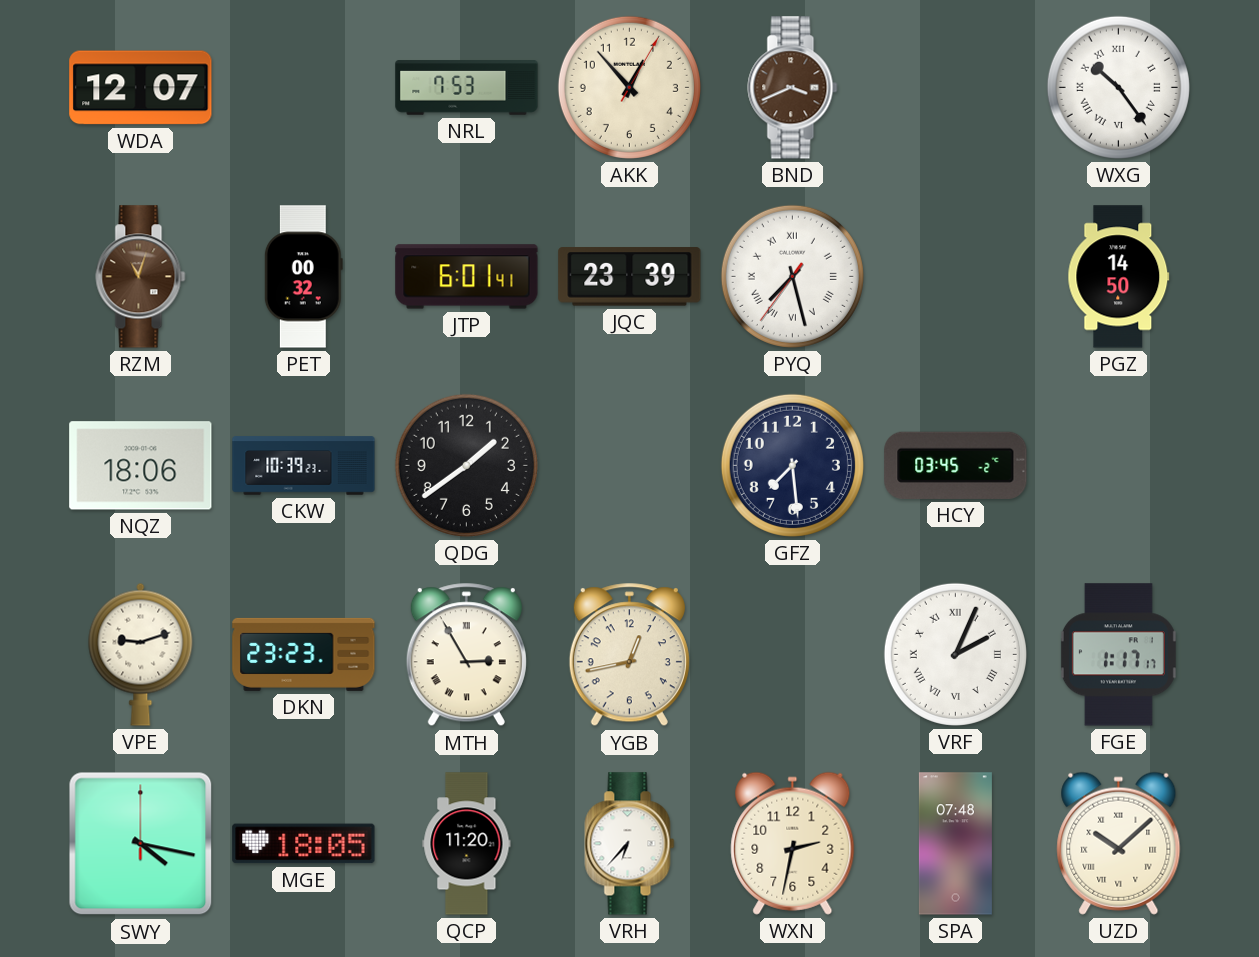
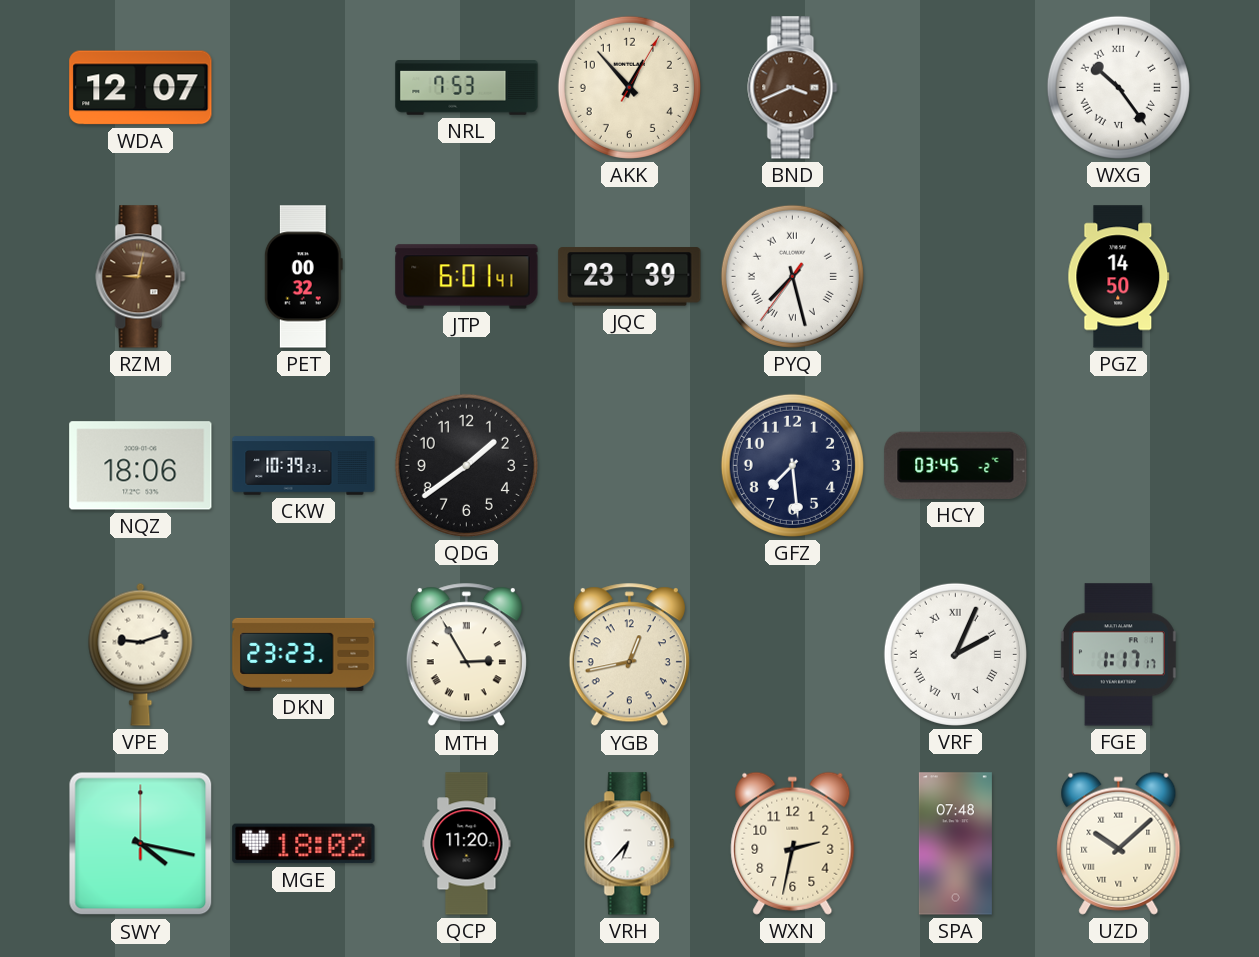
RZM: 11:03 -> 9:02 (141, 277)
MGE: 18:05 -> 18:02 (304, 844)
